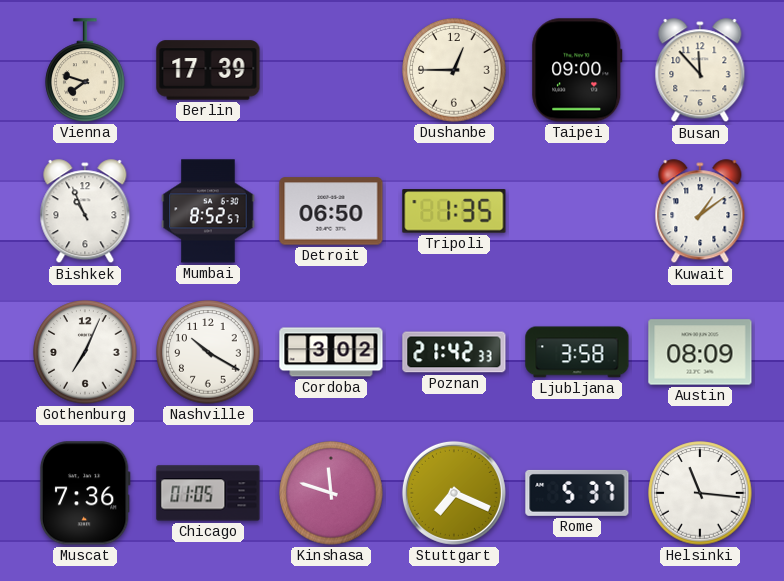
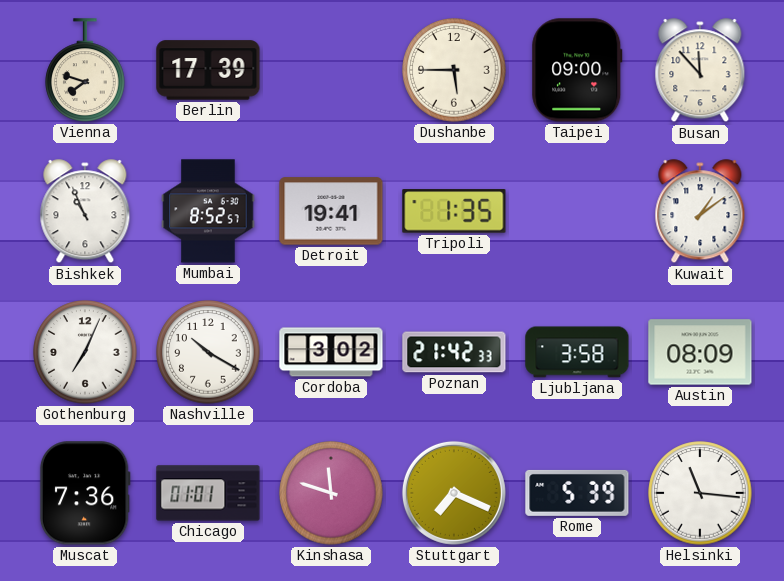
Dushanbe: 12:45 -> 5:45 (454, 70)
Detroit: 06:50 -> 19:41 (331, 211)
Chicago: 01:05 -> 01:01 (208, 493)
Rome: 5:37 -> 5:39 (577, 493)
